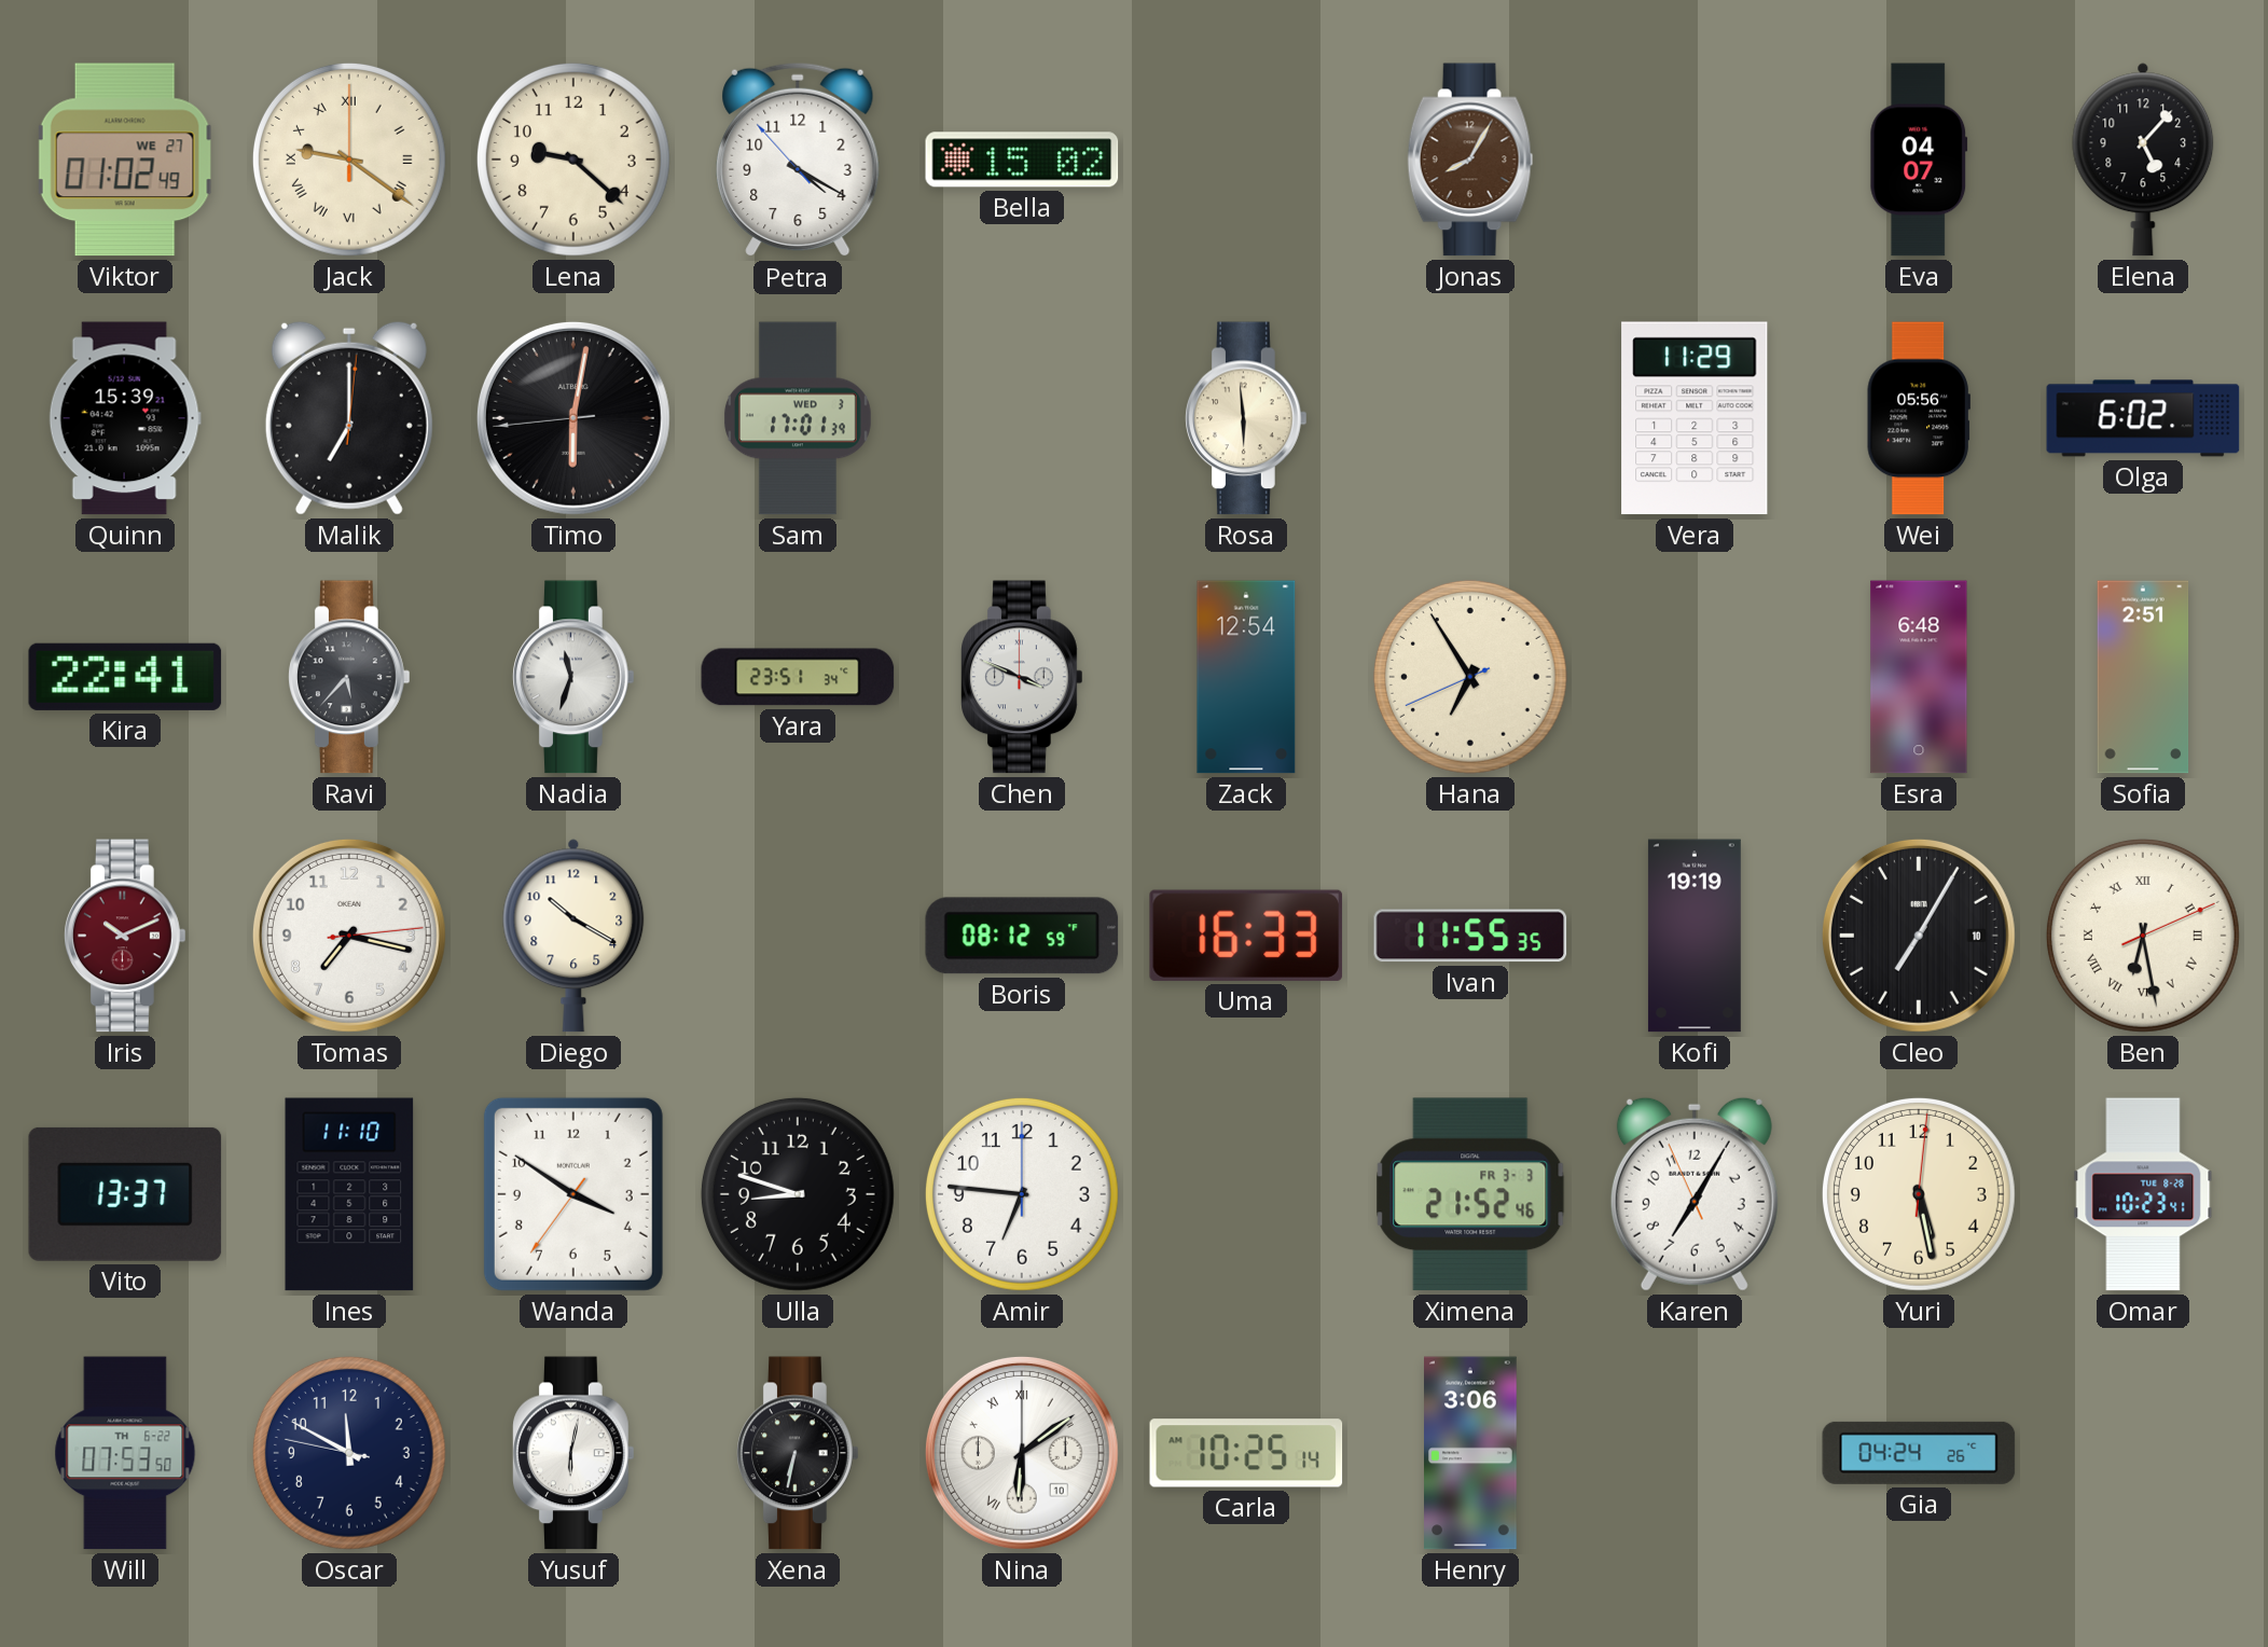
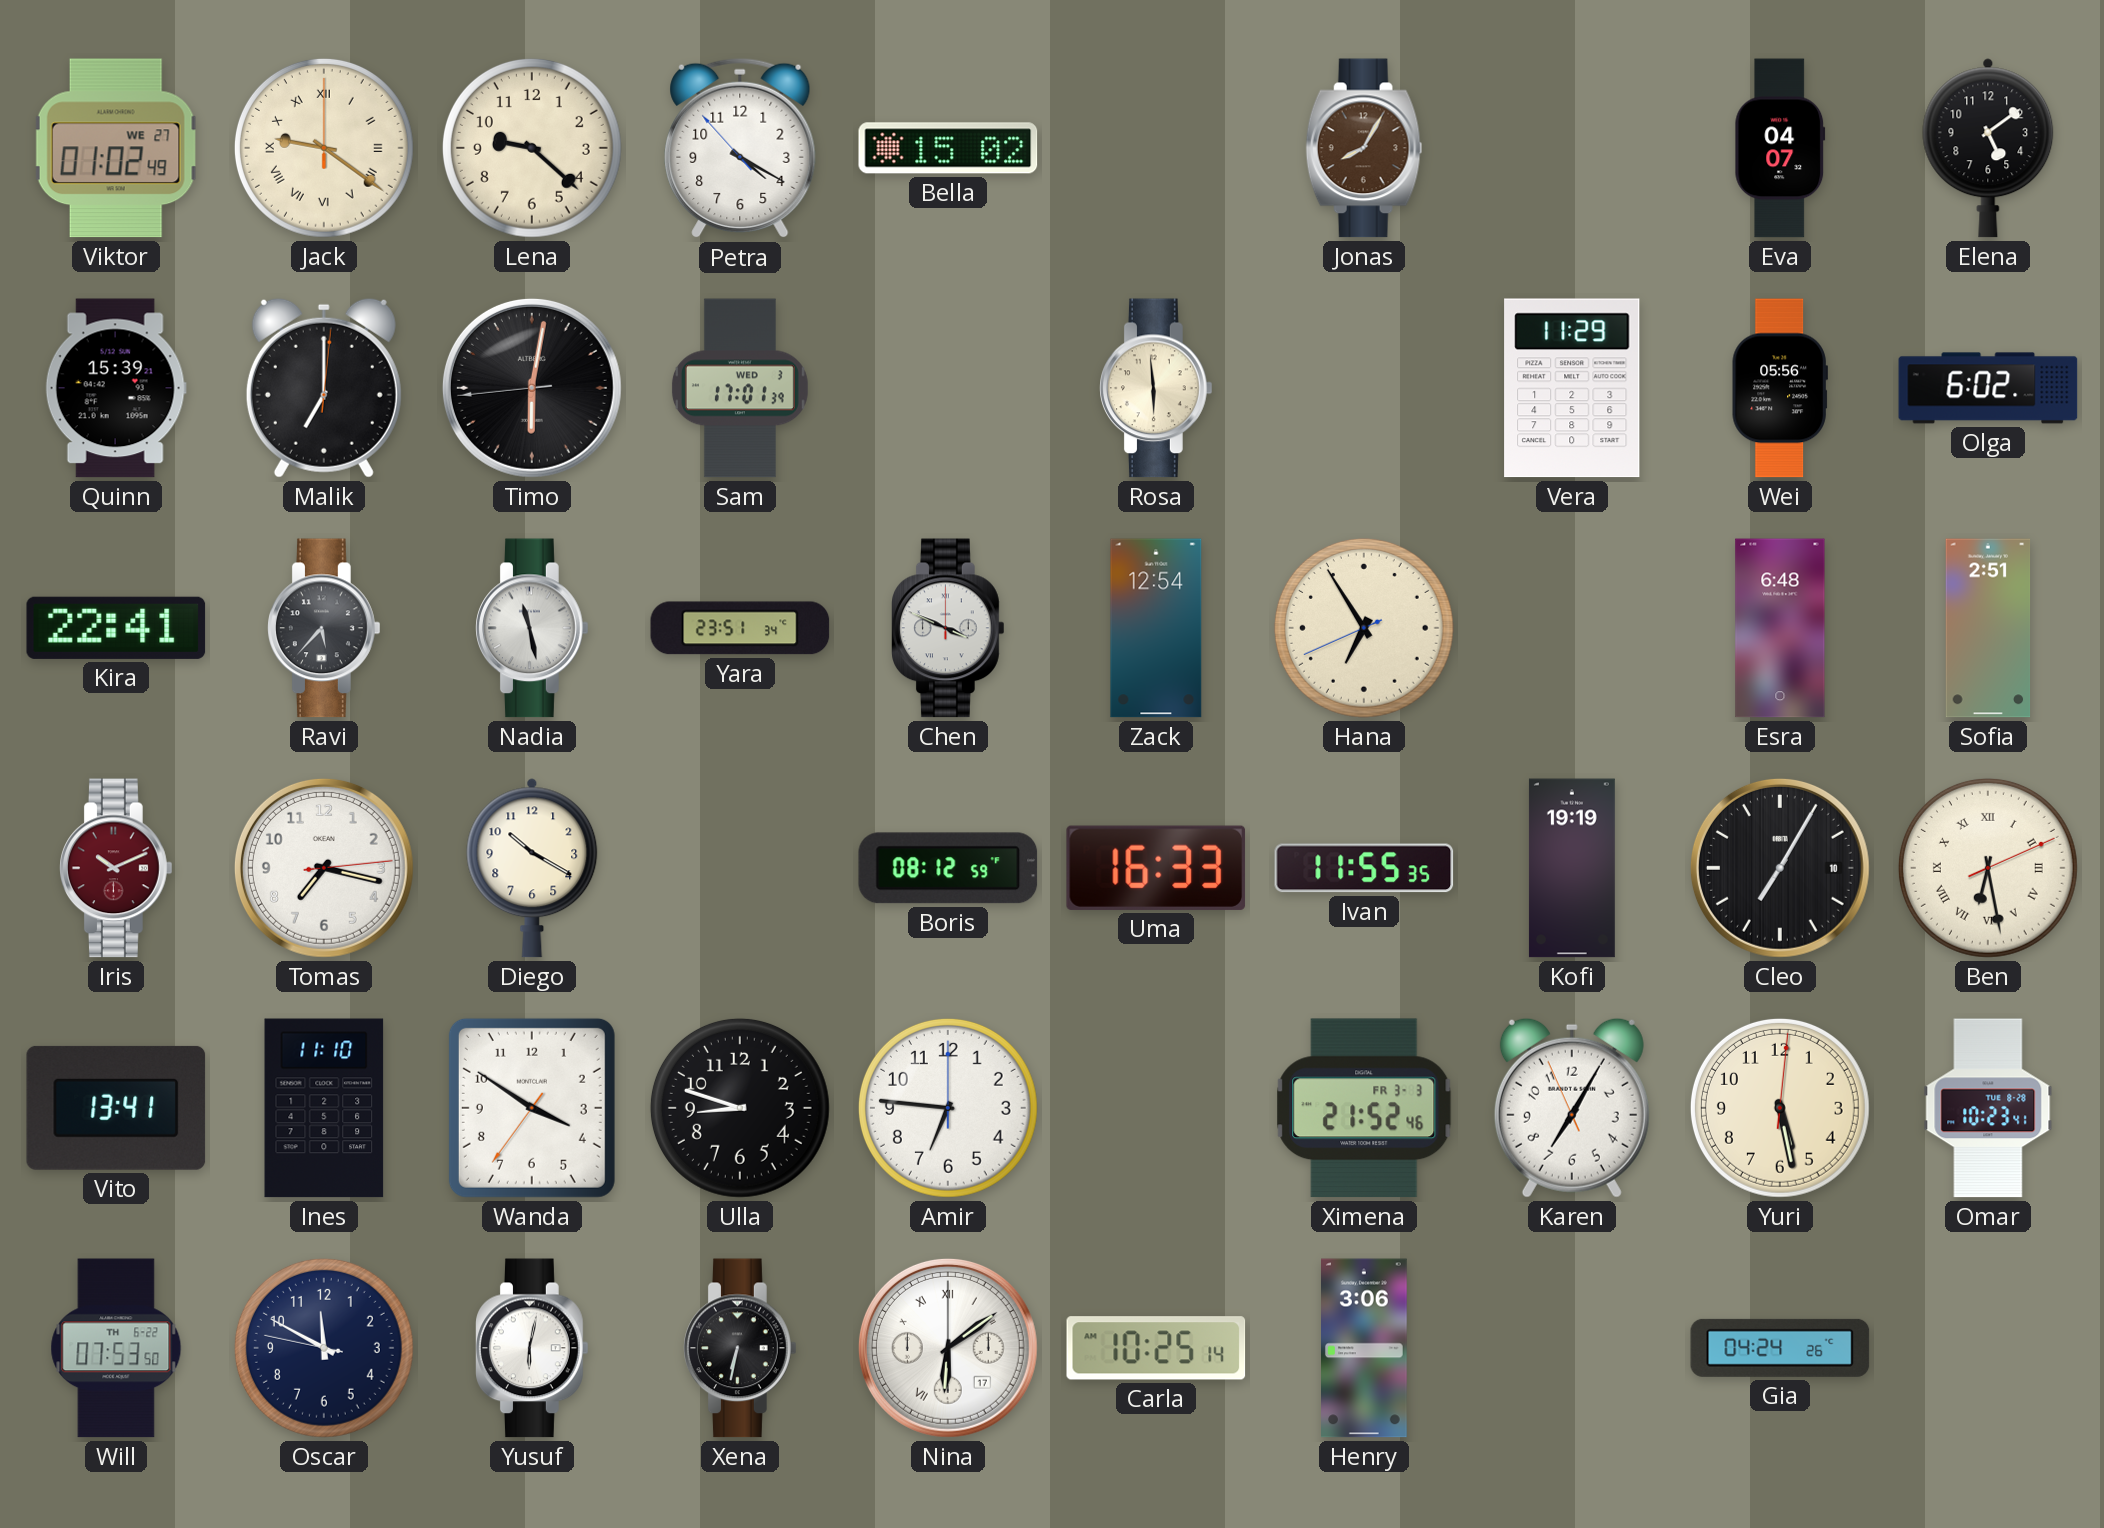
Elena: 5:07 -> 5:09 (1988, 148)
Nadia: 11:33 -> 11:28 (533, 628)
Vito: 13:37 -> 13:41 (116, 1108)
Nina date: 10 -> 17 (948, 1348)
